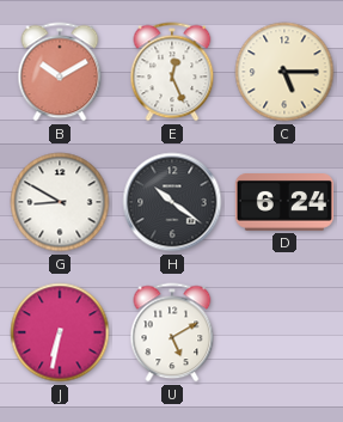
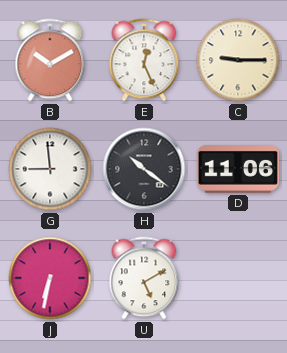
C: 5:15 -> 9:15 (238, 60)
G: 8:50 -> 8:59 (50, 169)
D: 6:24 -> 11:06 (238, 170)
